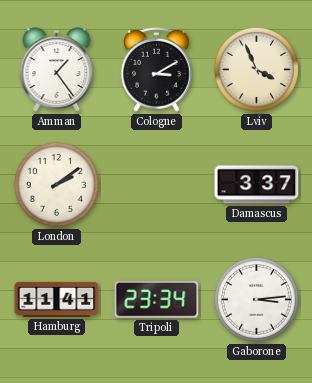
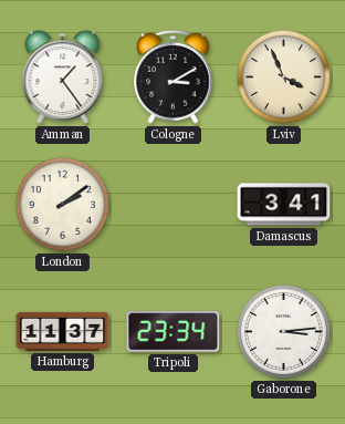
Damascus: 3:37 -> 3:41 (284, 205)
Hamburg: 11:41 -> 11:37 (63, 331)
